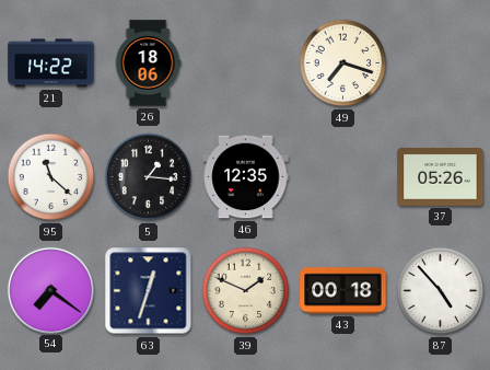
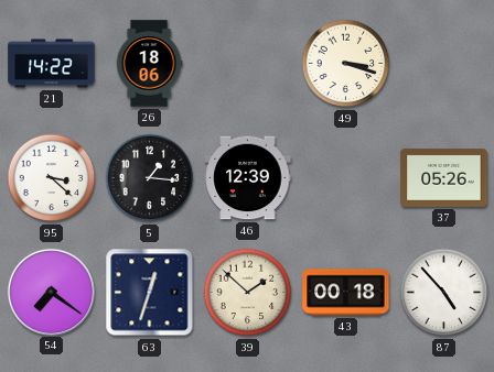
49: 7:18 -> 3:18 (346, 64)
95: 11:22 -> 3:22 (52, 178)
46: 12:35 -> 12:39 (248, 178)
39: 1:49 -> 1:52 (248, 293)
